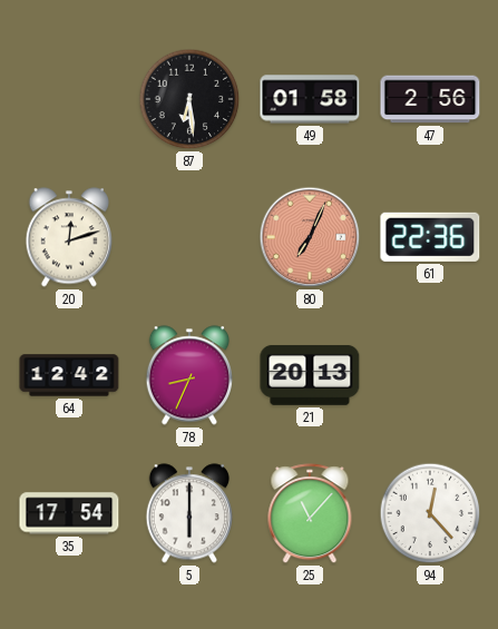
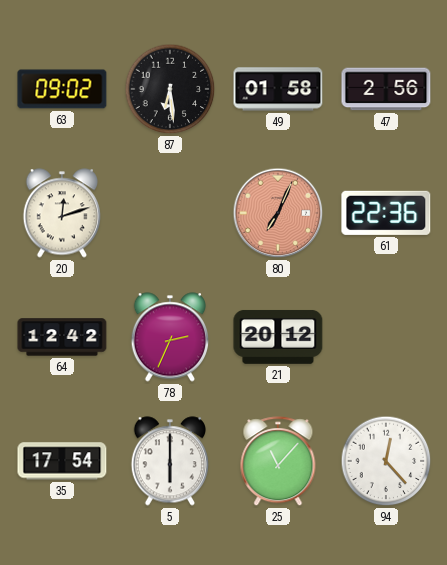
63: none -> 09:02 (62, 89)
78: 8:34 -> 2:34 (169, 337)
21: 20:13 -> 20:12 (278, 337)
